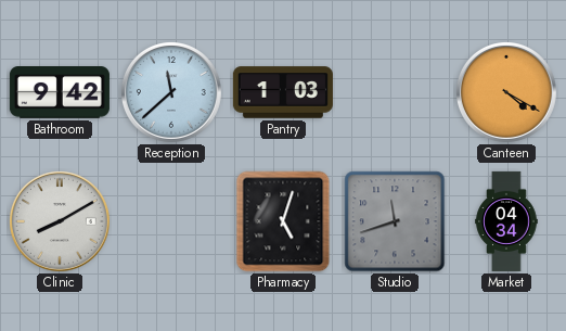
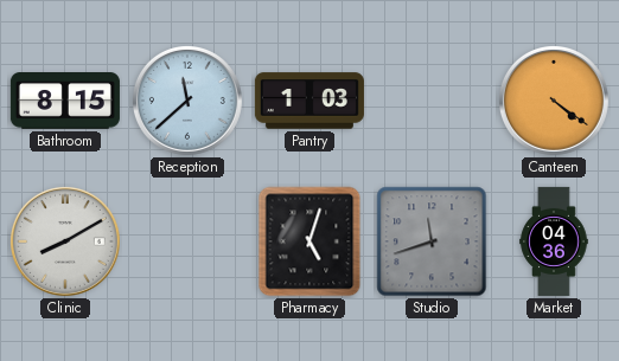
Bathroom: 9:42 -> 8:15 (65, 102)
Canteen: 4:20 -> 4:21 (554, 101)
Market: 04:34 -> 04:36 (554, 241)
